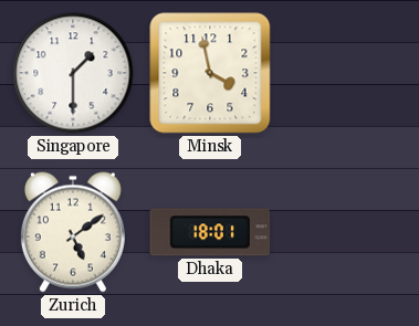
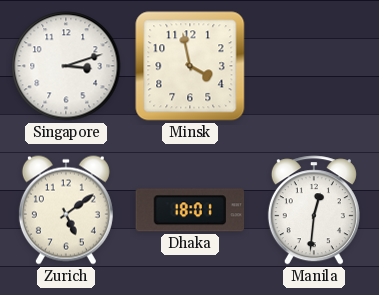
Singapore: 1:30 -> 3:12 (66, 66)
Manila: none -> 12:31 (314, 210)
